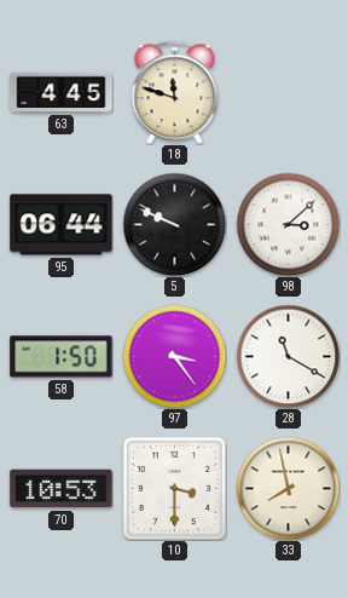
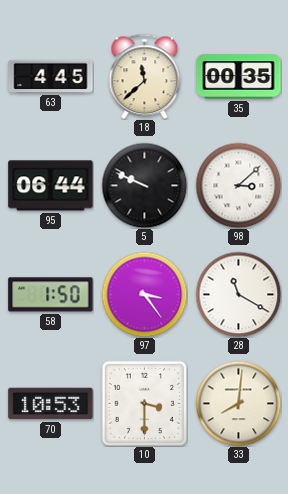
18: 11:48 -> 11:38 (145, 76)
35: none -> 00:35 (239, 77)
33: 7:58 -> 8:01 (238, 403)
